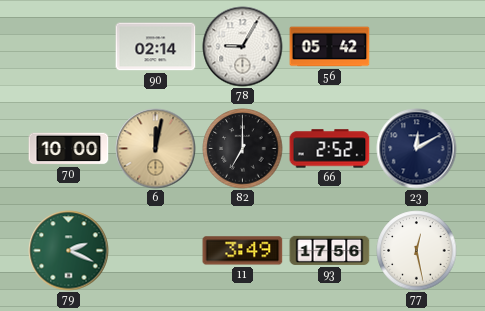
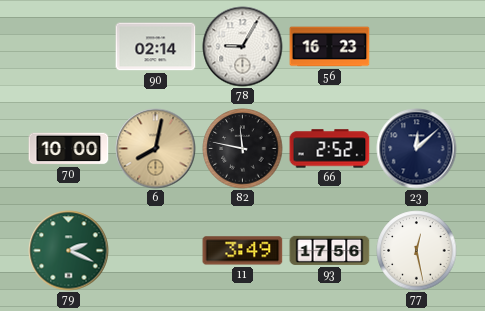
56: 05:42 -> 16:23 (330, 47)
6: 12:02 -> 8:02 (156, 149)
82: 7:00 -> 11:47 (243, 149)
23: 12:10 -> 12:08 (417, 149)
